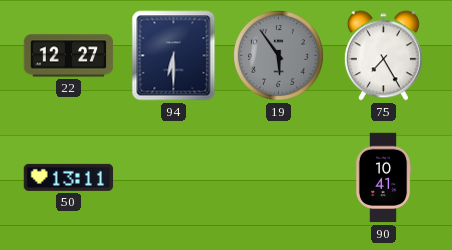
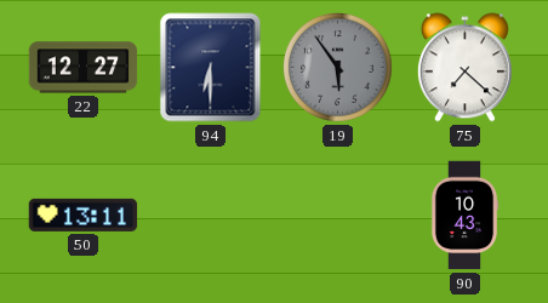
75: 7:25 -> 7:22 (464, 68)
90: 10:41 -> 10:43 (464, 216)
